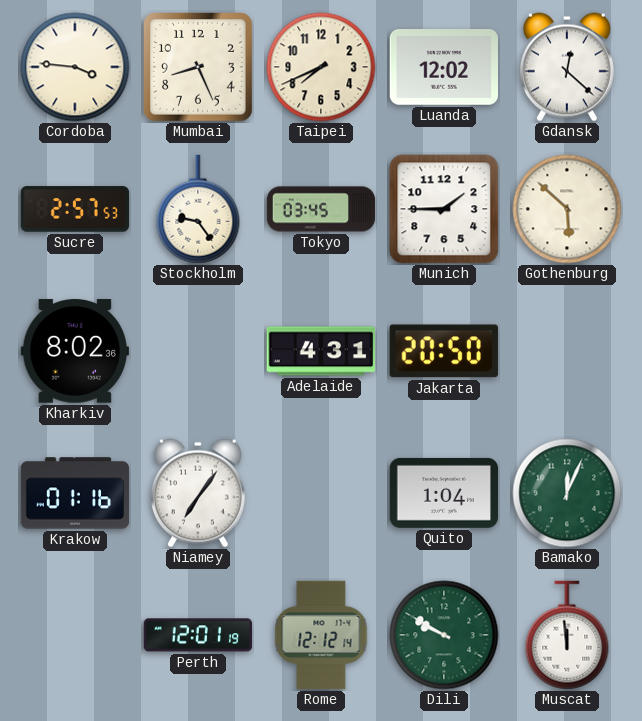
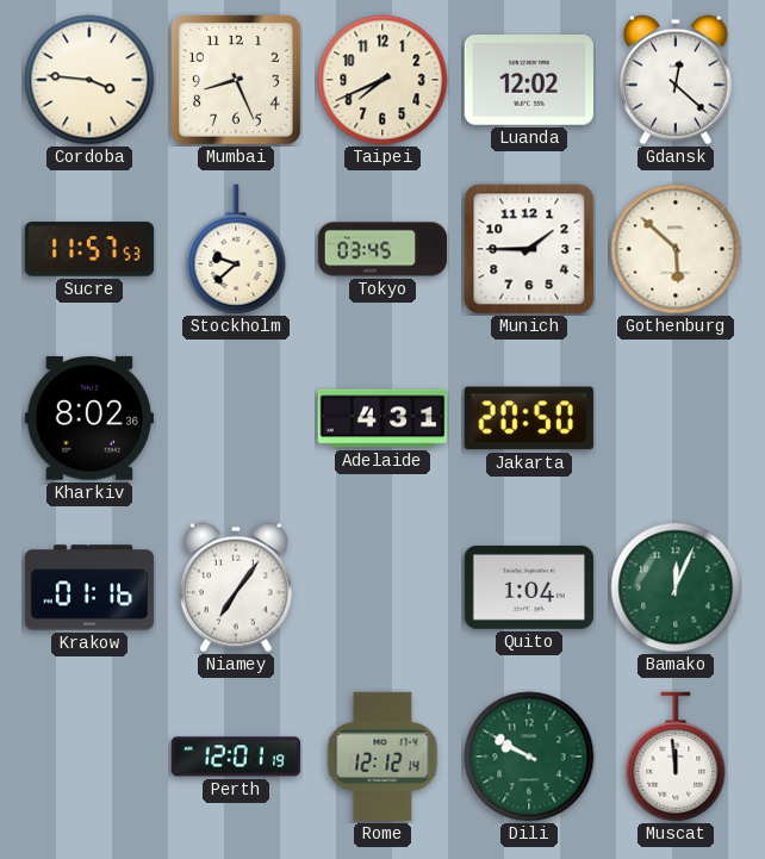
Sucre: 2:57 -> 11:57 (89, 249)
Stockholm: 9:24 -> 9:38 (236, 249)
